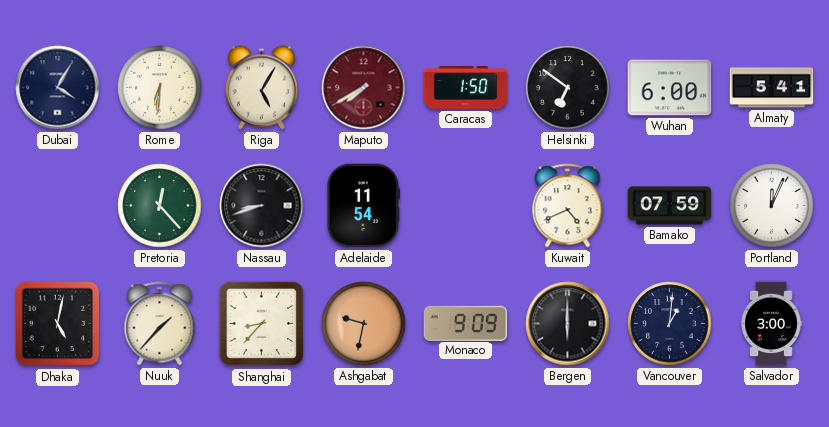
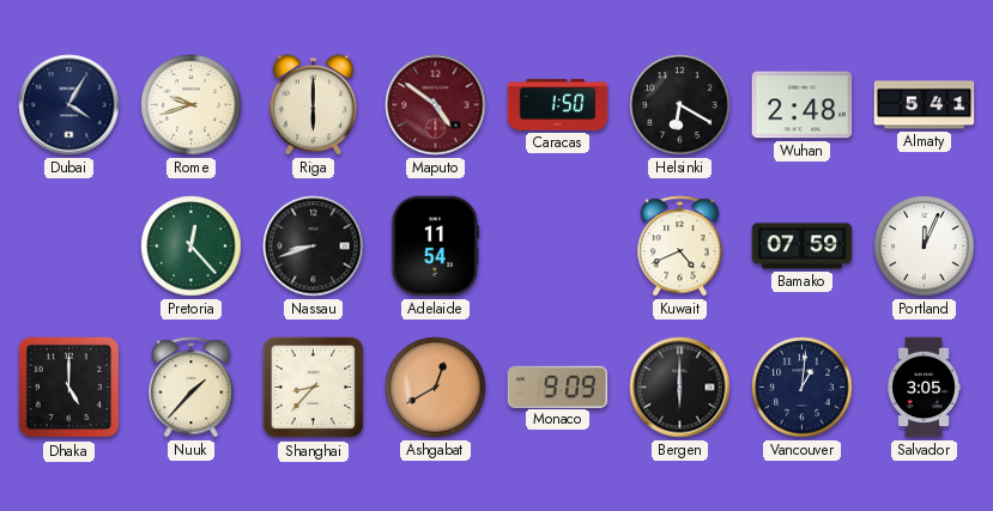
Rome: 6:31 -> 9:42 (192, 105)
Riga: 5:05 -> 6:00 (313, 105)
Maputo: 7:40 -> 4:51 (436, 105)
Helsinki: 6:51 -> 6:20 (680, 105)
Wuhan: 6:00 -> 2:48 (803, 105)
Dhaka: 5:02 -> 5:00 (69, 388)
Ashgabat: 9:32 -> 12:40 (436, 388)
Salvador: 3:00 -> 3:05 (924, 388)
